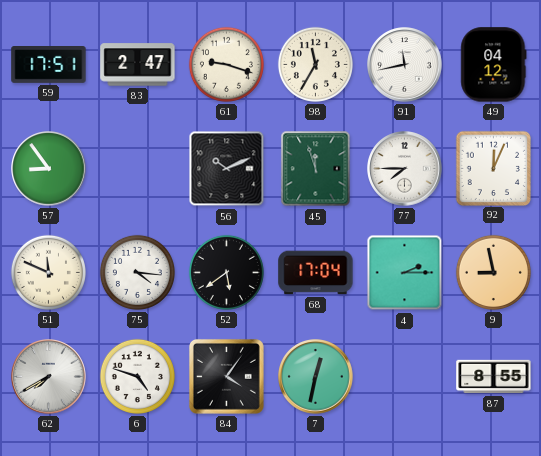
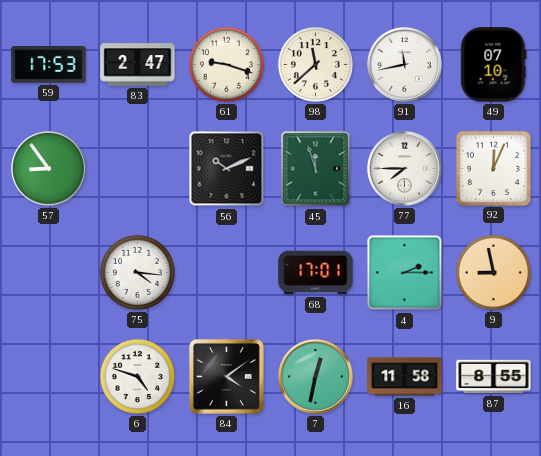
59: 17:51 -> 17:53 (49, 65)
98: 11:35 -> 11:38 (315, 64)
49: 04:12 -> 07:10 (494, 65)
51: 11:49 -> none (48, 272)
52: 5:39 -> none (226, 272)
68: 17:04 -> 17:01 (316, 273)
62: 7:40 -> none (49, 377)
84: 4:06 -> 4:09 (226, 376)
16: none -> 11:58 (405, 377)
